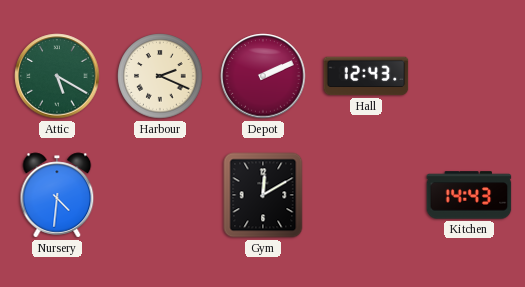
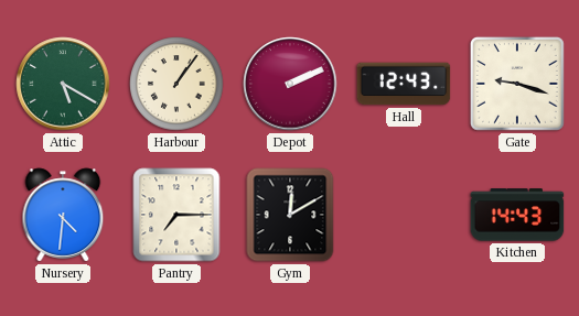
Harbour: 2:19 -> 1:06 (176, 84)
Gate: none -> 9:18 (517, 84)
Pantry: none -> 7:15 (176, 215)
